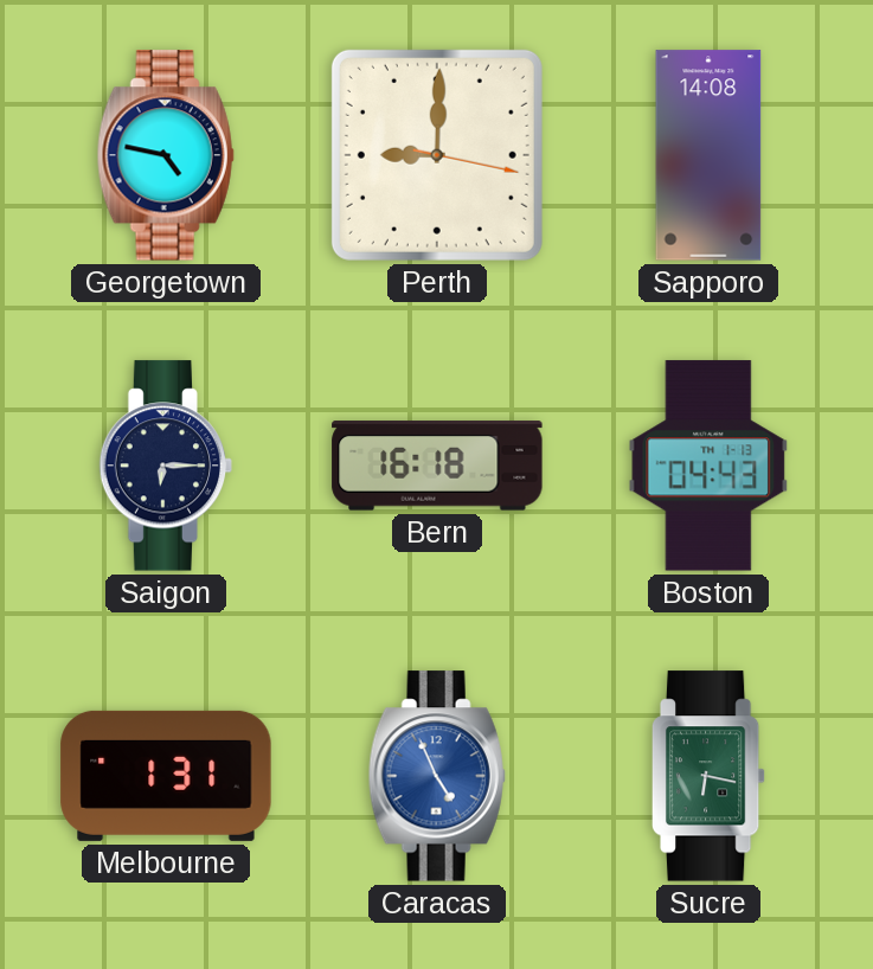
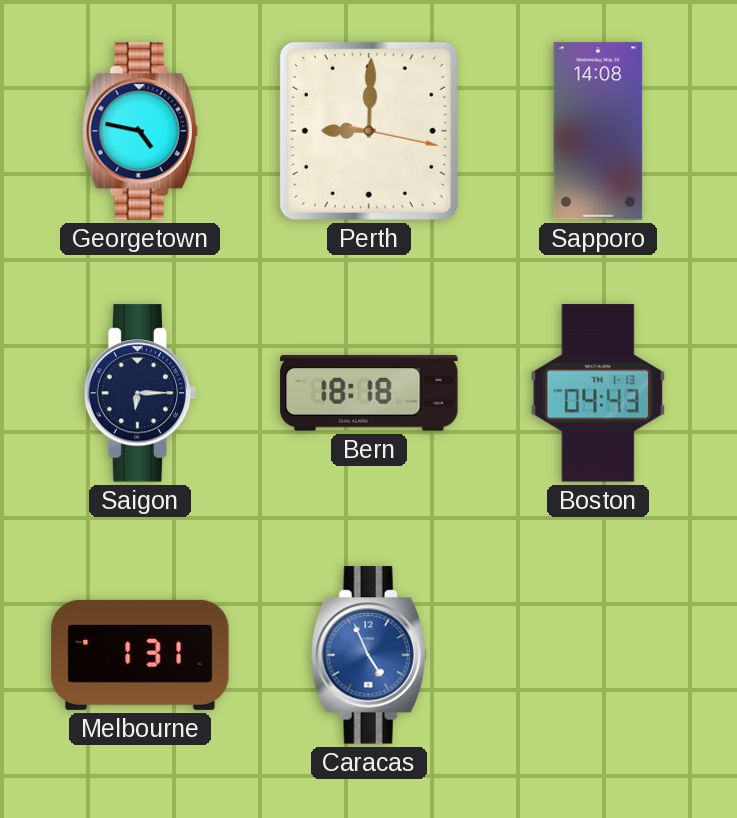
Bern: 16:18 -> 18:18 (369, 393)
Sucre: 6:17 -> none (708, 776)
